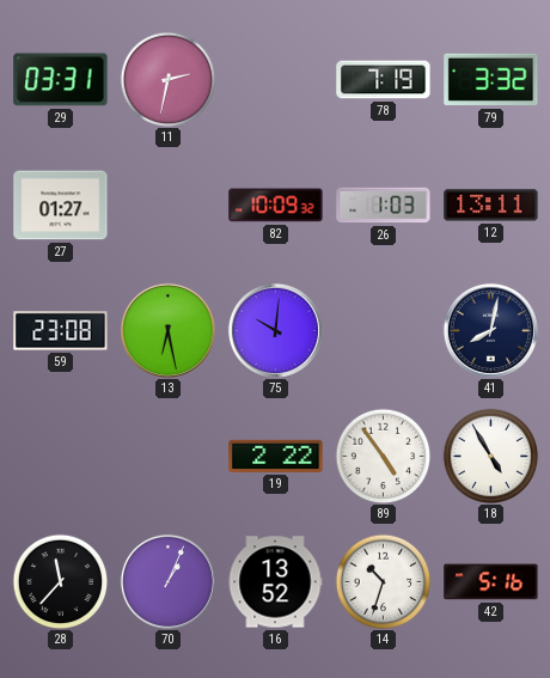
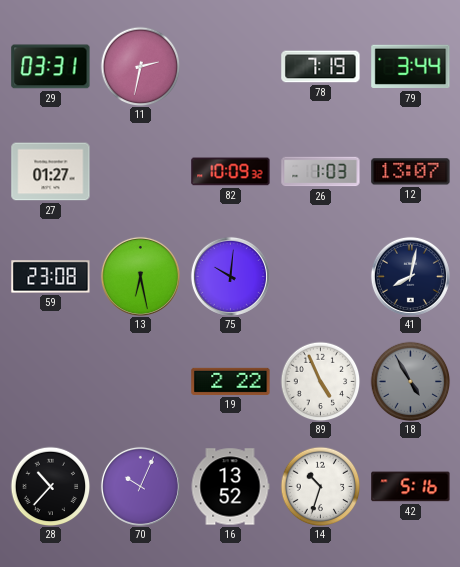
79: 3:32 -> 3:44 (411, 67)
12: 13:11 -> 13:07 (411, 172)
89: 4:54 -> 4:56 (320, 381)
18 dial: white -> grey (410, 381)
28: 11:37 -> 10:37 (50, 486)
70: 1:04 -> 10:04 (140, 486)
